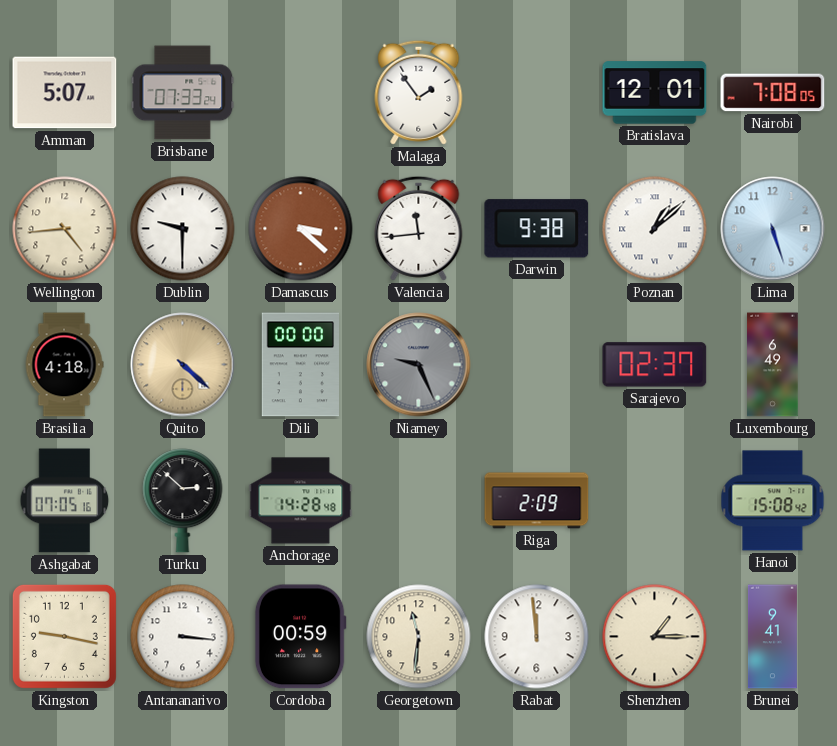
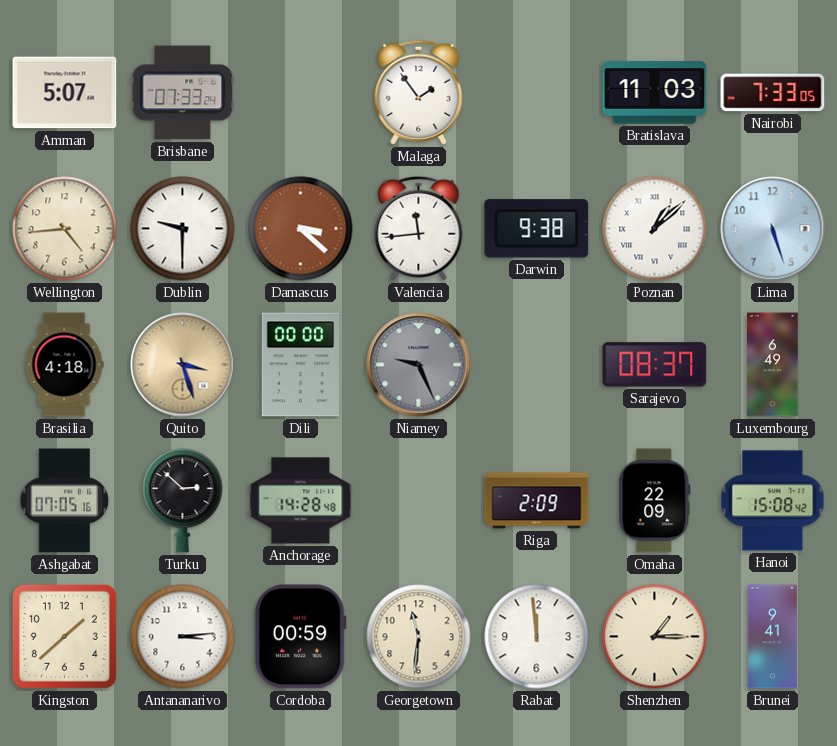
Bratislava: 12:01 -> 11:03 (655, 93)
Nairobi: 7:08 -> 7:33 (773, 93)
Quito: 4:22 -> 3:27 (183, 365)
Sarajevo: 02:37 -> 08:37 (655, 365)
Omaha: none -> 22:09 (655, 501)
Kingston: 9:17 -> 1:38 (64, 636)
Antananarivo: 3:16 -> 3:14 (183, 637)
